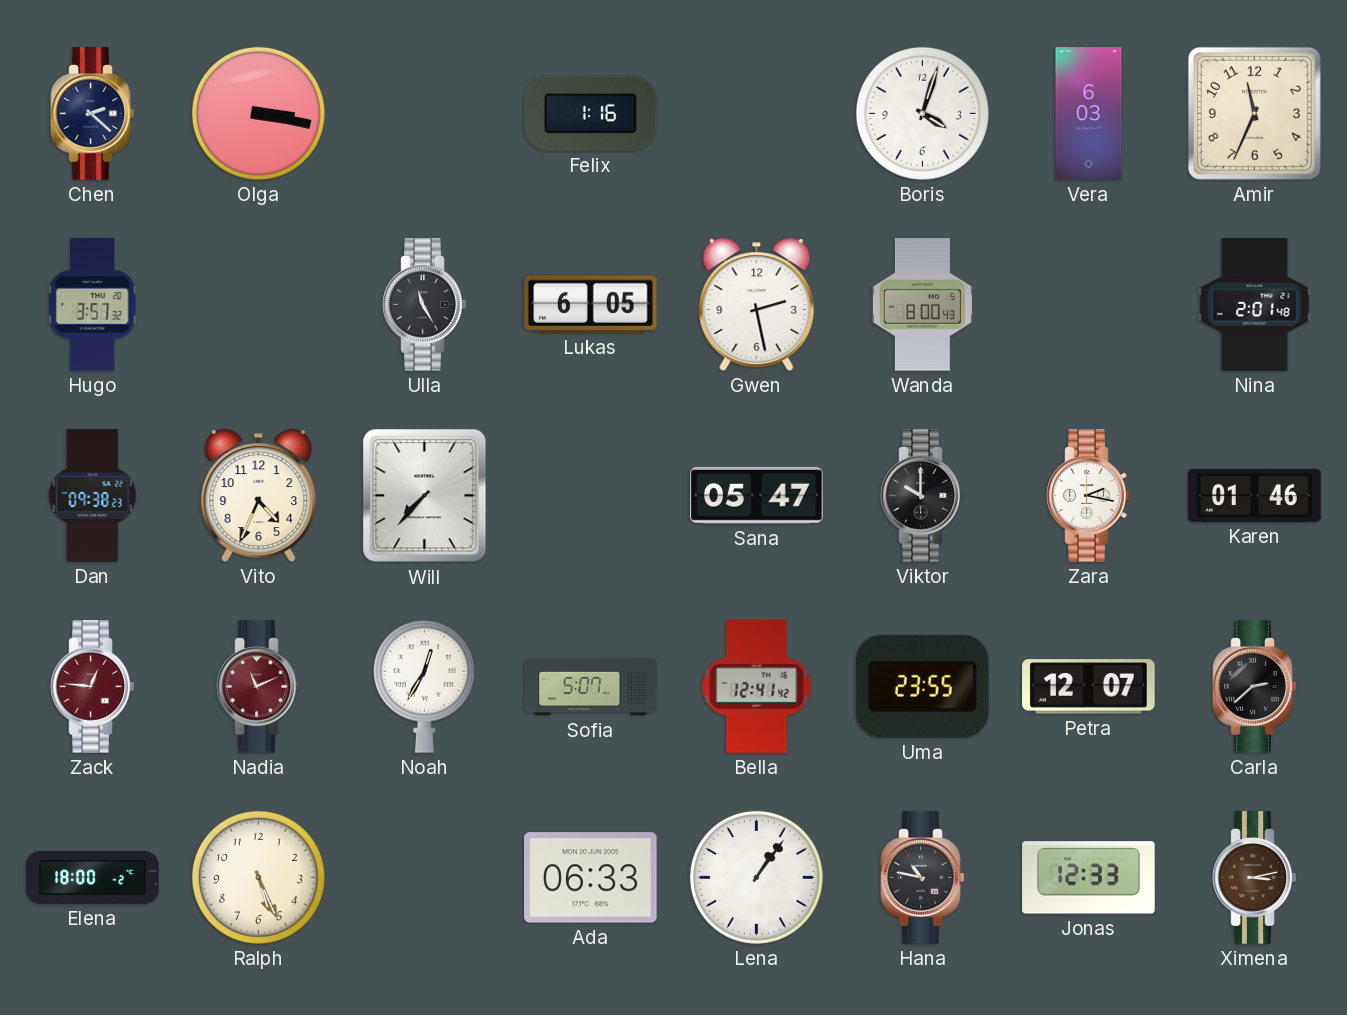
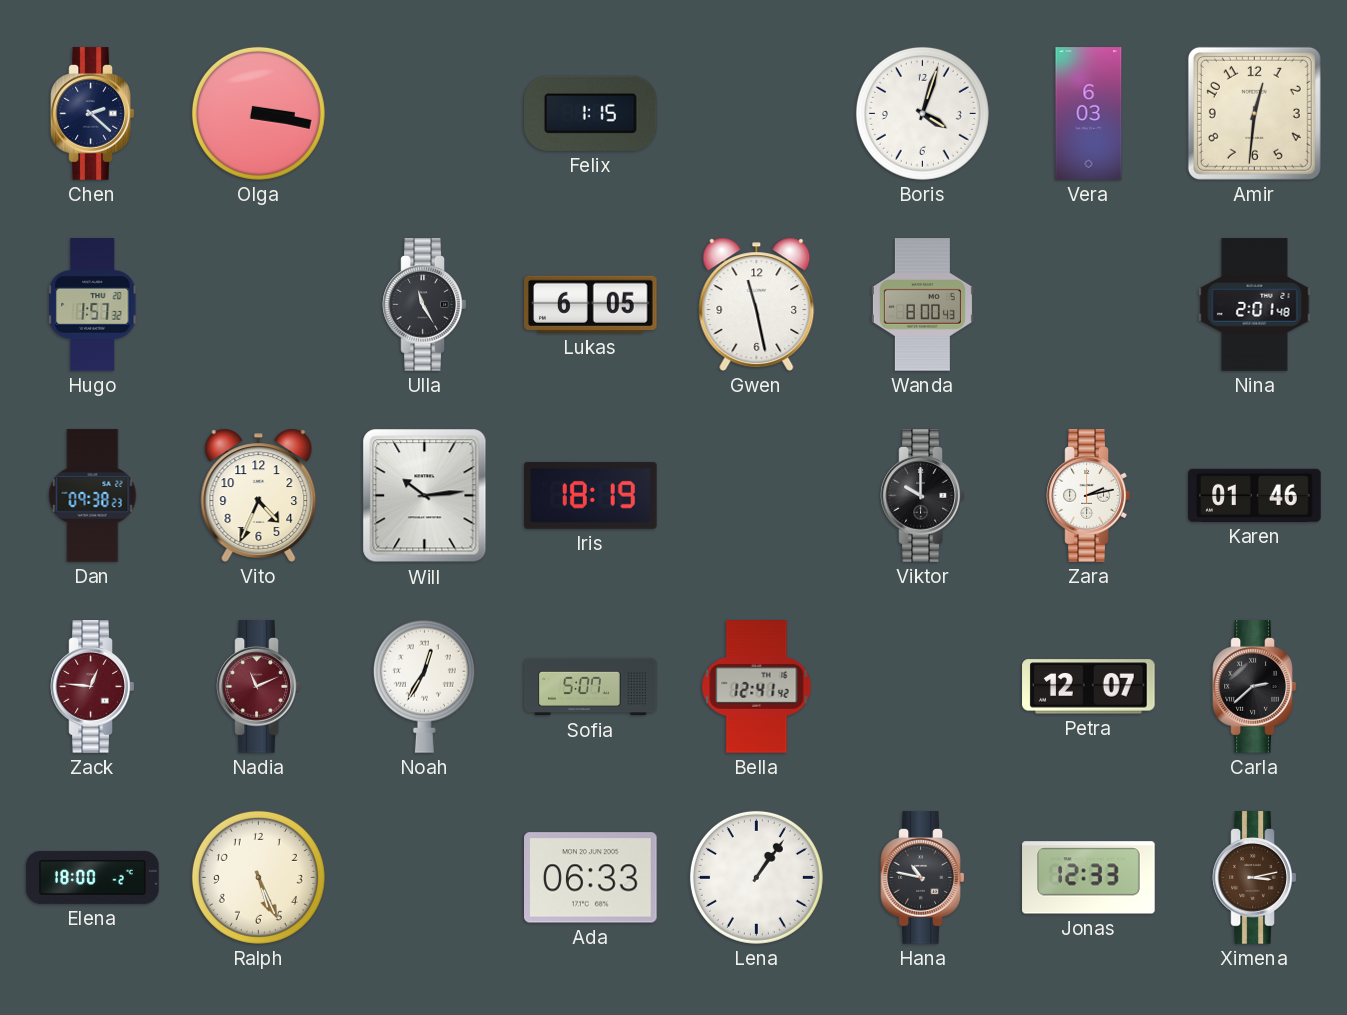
Felix: 1:16 -> 1:15 (591, 113)
Amir: 11:34 -> 12:31 (1254, 113)
Hugo: 3:57 -> 1:57 (93, 305)
Gwen: 2:28 -> 11:28 (757, 304)
Will: 7:37 -> 10:14 (425, 496)
Iris: none -> 18:19 (591, 495)
Sana: 05:47 -> none (757, 495)
Zara: 2:17 -> 2:13 (1089, 496)
Uma: 23:55 -> none (922, 686)
